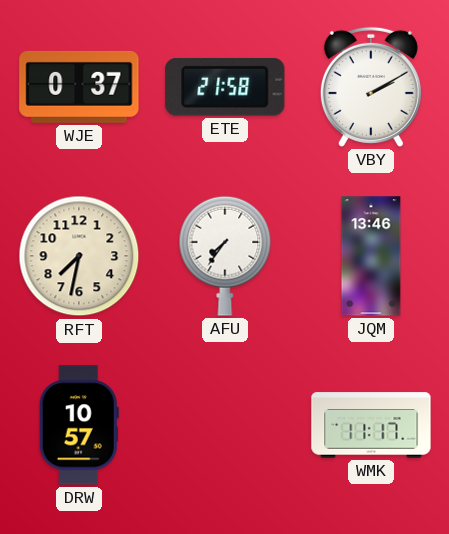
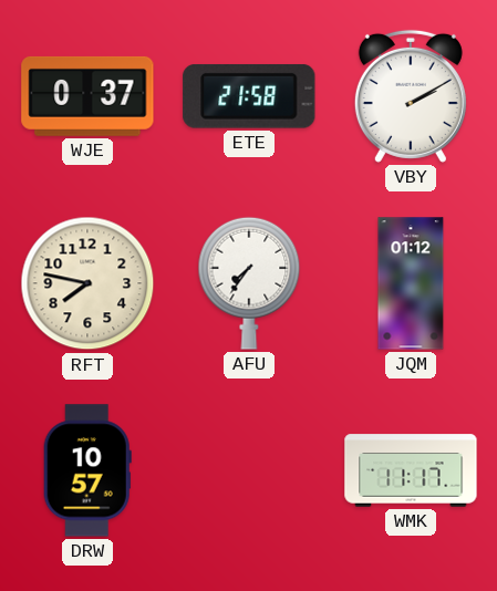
RFT: 7:32 -> 7:47 (87, 283)
JQM: 13:46 -> 01:12 (411, 283)
